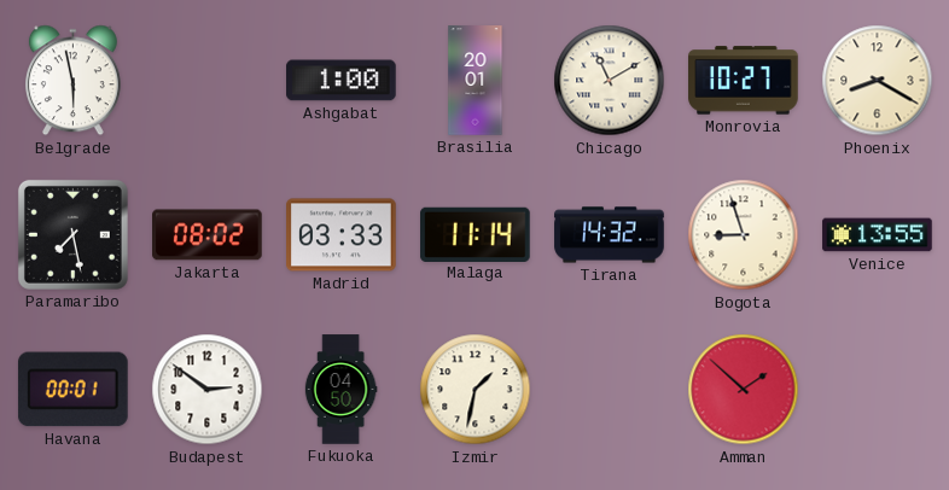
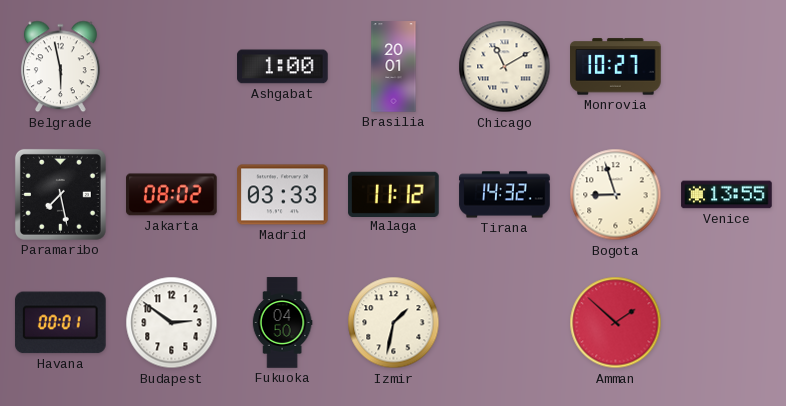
Phoenix: 8:20 -> none (878, 81)
Malaga: 11:14 -> 11:12 (394, 194)
